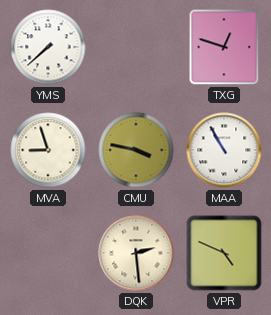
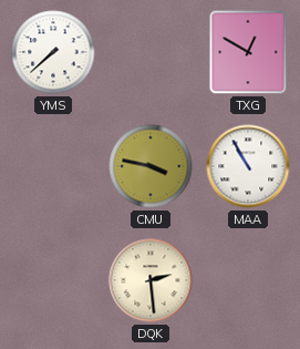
TXG: 12:48 -> 12:50 (248, 52)
MVA: 8:57 -> none (48, 150)
VPR: 4:49 -> none (224, 253)
